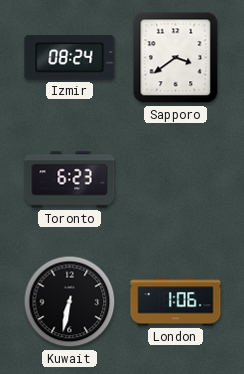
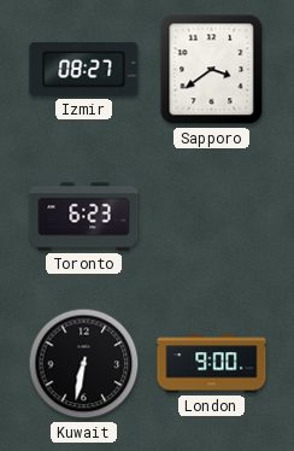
Izmir: 08:24 -> 08:27 (84, 70)
London: 1:06 -> 9:00 (212, 364)
